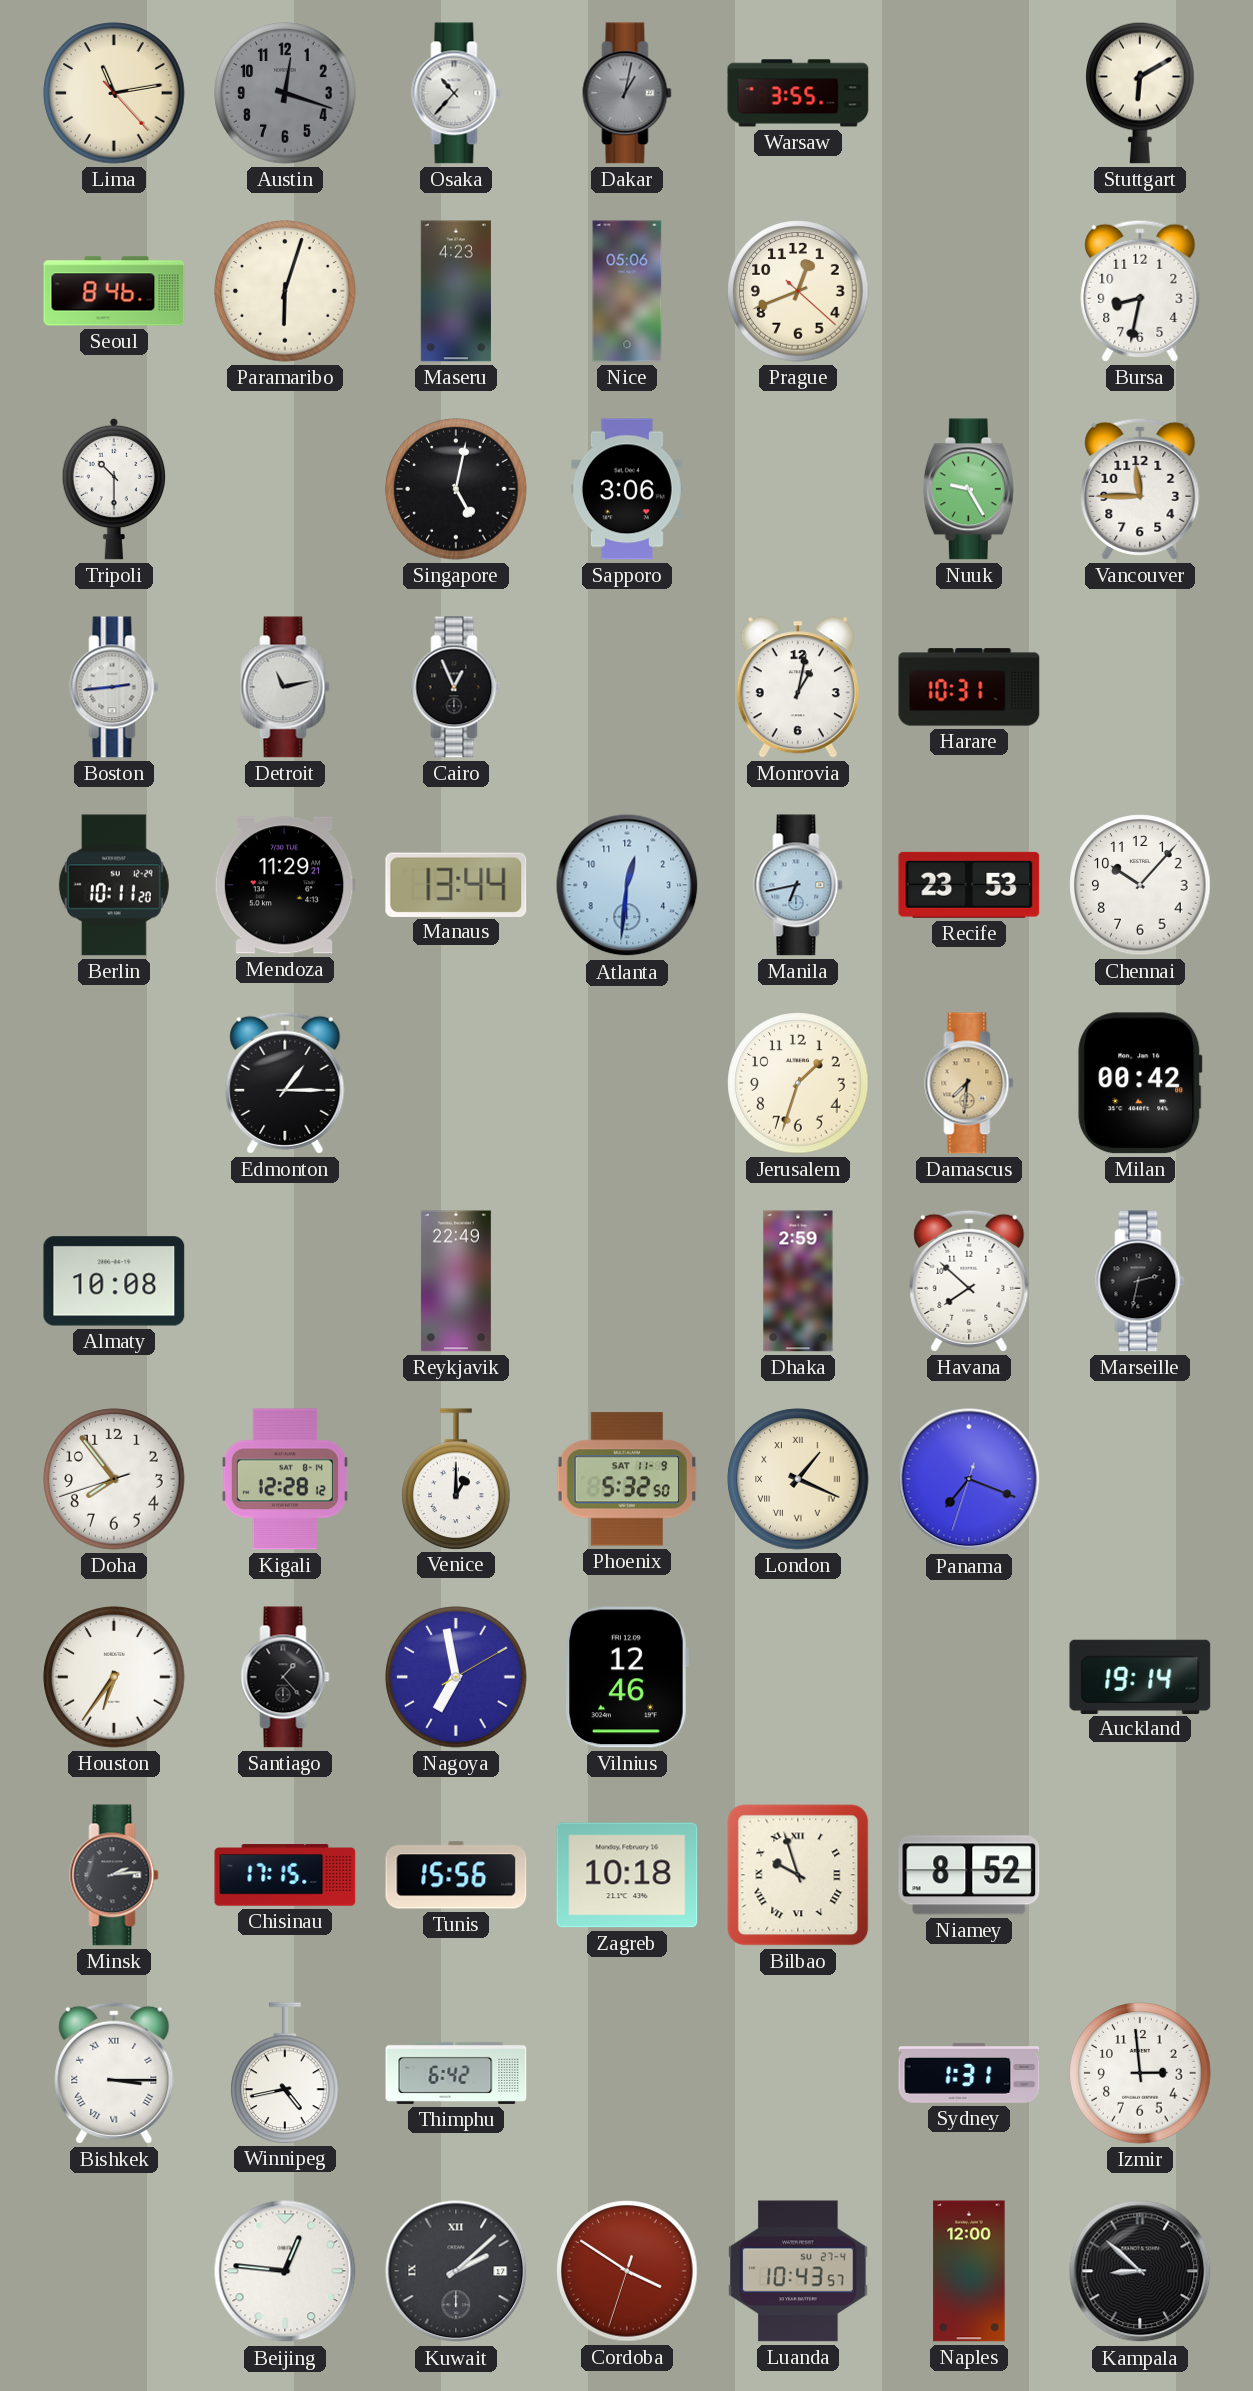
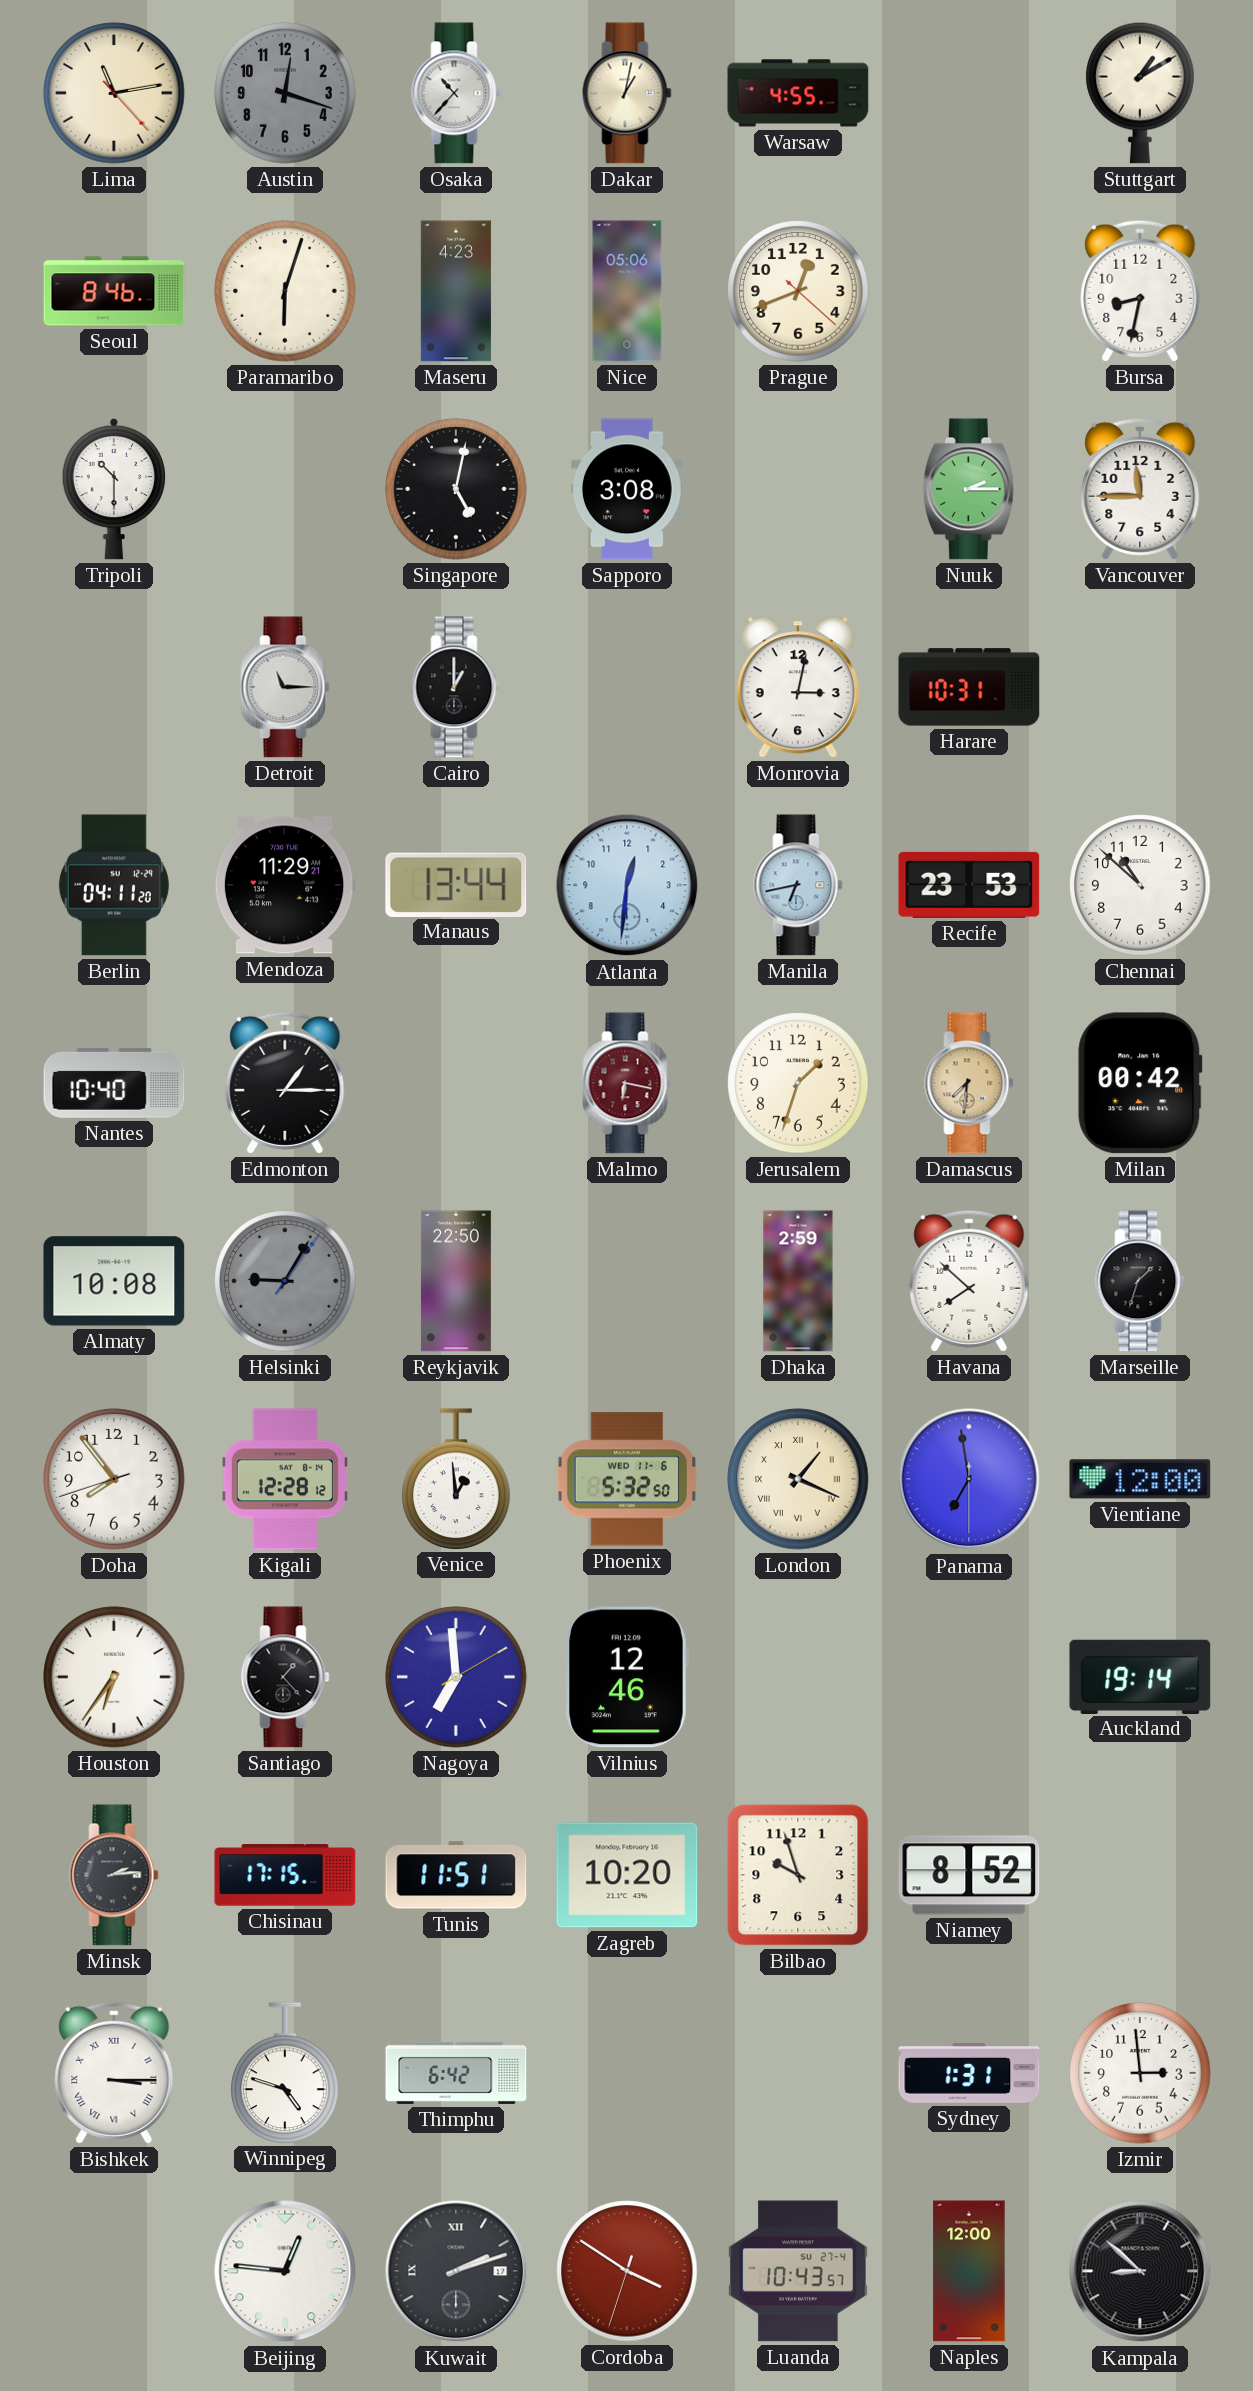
Dakar dial: grey -> cream (627, 93)
Warsaw: 3:55 -> 4:55 (798, 93)
Stuttgart: 6:10 -> 1:10 (1140, 93)
Sapporo: 3:06 -> 3:08 (627, 489)
Nuuk: 9:25 -> 2:15 (969, 489)
Boston: 2:44 -> none (114, 687)
Detroit: 11:13 -> 11:15 (285, 687)
Cairo: 12:56 -> 1:00 (456, 687)
Monrovia: 1:02 -> 3:02 (798, 687)
Berlin: 10:11 -> 04:11 (114, 885)
Chennai: 10:07 -> 10:52 (1140, 885)
Nantes: none -> 10:40 (114, 1083)
Malmo: none -> 6:17 (627, 1083)
Helsinki: none -> 9:05 (285, 1281)
Reykjavik: 22:49 -> 22:50 (456, 1281)
Marseille: 2:32 -> 1:33 (1140, 1281)
Venice: 1:00 -> 12:59 (456, 1479)
Phoenix date: SAT 11-9 -> WED 11-6 (627, 1479)
Panama: 7:18 -> 6:58 (969, 1479)
Vientiane: none -> 12:00 (1140, 1479)
Nagoya: 6:58 -> 6:59 (456, 1677)
Tunis: 15:56 -> 11:51 (456, 1875)
Zagreb: 10:18 -> 10:20 (627, 1875)
Bilbao numerals: Roman -> Arabic (798, 1875)
Winnipeg: 4:43 -> 4:48 (285, 2073)
Kuwait: 2:08 -> 2:12 (456, 2271)
